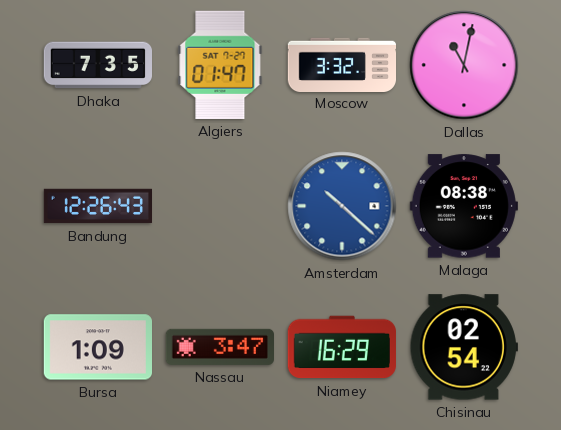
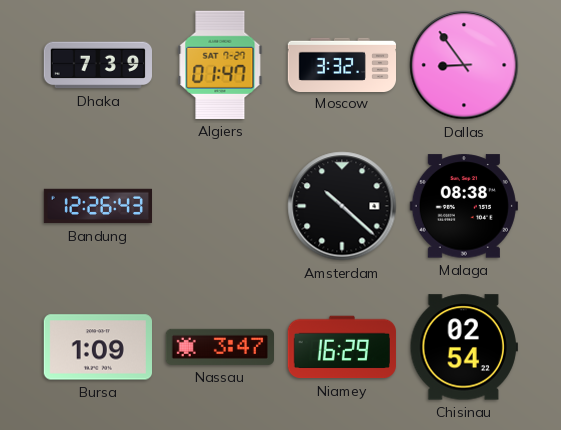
Dhaka: 7:35 -> 7:39 (97, 65)
Dallas: 11:02 -> 8:54 (464, 65)
Amsterdam dial: blue -> black (342, 206)
